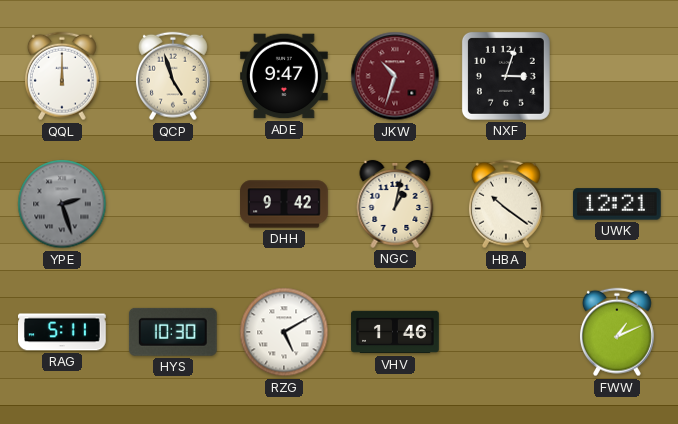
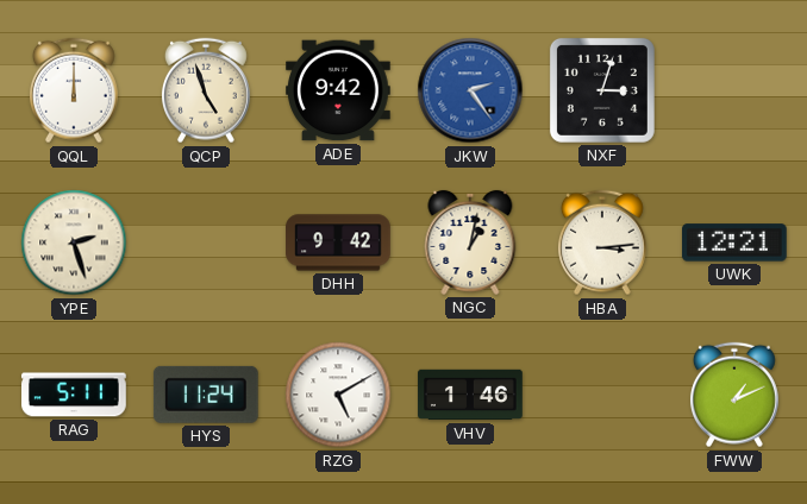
ADE: 9:47 -> 9:42 (339, 90)
JKW: 10:33 -> 2:24 (470, 90)
JKW dial: burgundy -> blue (470, 90)
YPE dial: grey -> cream (74, 242)
HBA: 10:21 -> 3:14 (602, 242)
HYS: 10:30 -> 11:24 (206, 395)
